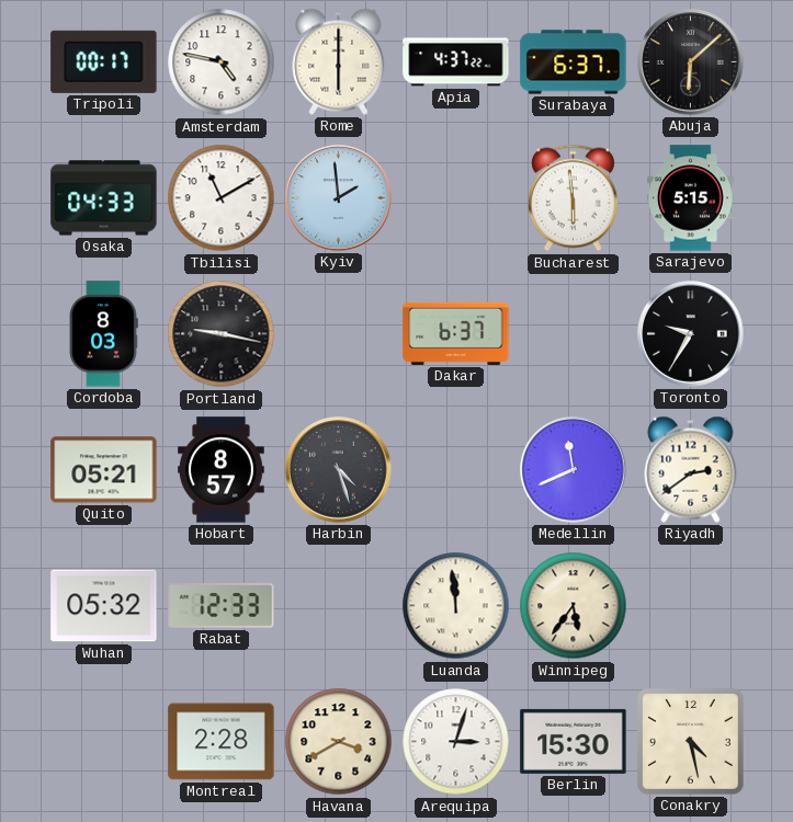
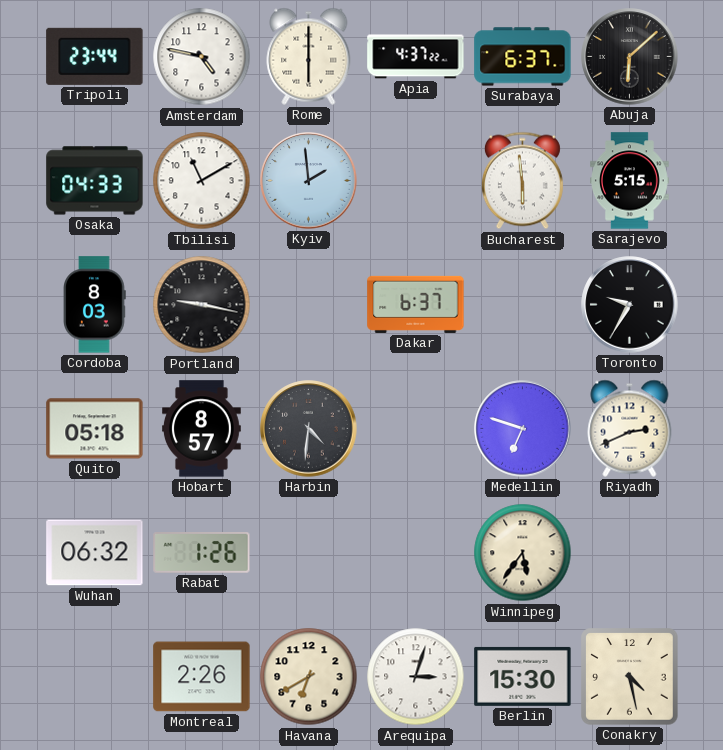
Tripoli: 00:17 -> 23:44 (95, 56)
Quito: 05:21 -> 05:18 (95, 429)
Harbin: 4:27 -> 4:31 (309, 429)
Medellin: 11:41 -> 6:48 (523, 429)
Riyadh: 2:39 -> 2:41 (630, 428)
Wuhan: 05:32 -> 06:32 (95, 553)
Rabat: 12:33 -> 1:26 (202, 553)
Luanda: 11:59 -> none (456, 606)
Montreal: 2:28 -> 2:26 (202, 677)
Havana: 3:40 -> 6:40 (309, 677)
